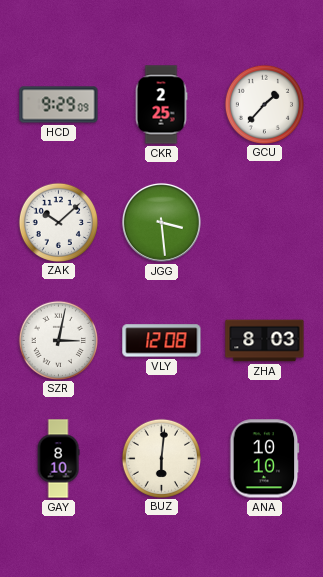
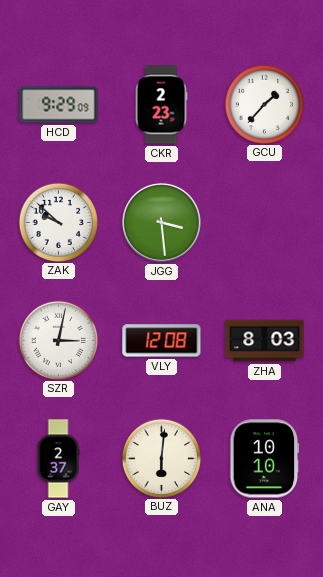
CKR: 2:25 -> 2:23 (161, 105)
ZAK: 10:08 -> 9:52 (58, 222)
GAY: 8:10 -> 2:37 (58, 459)
